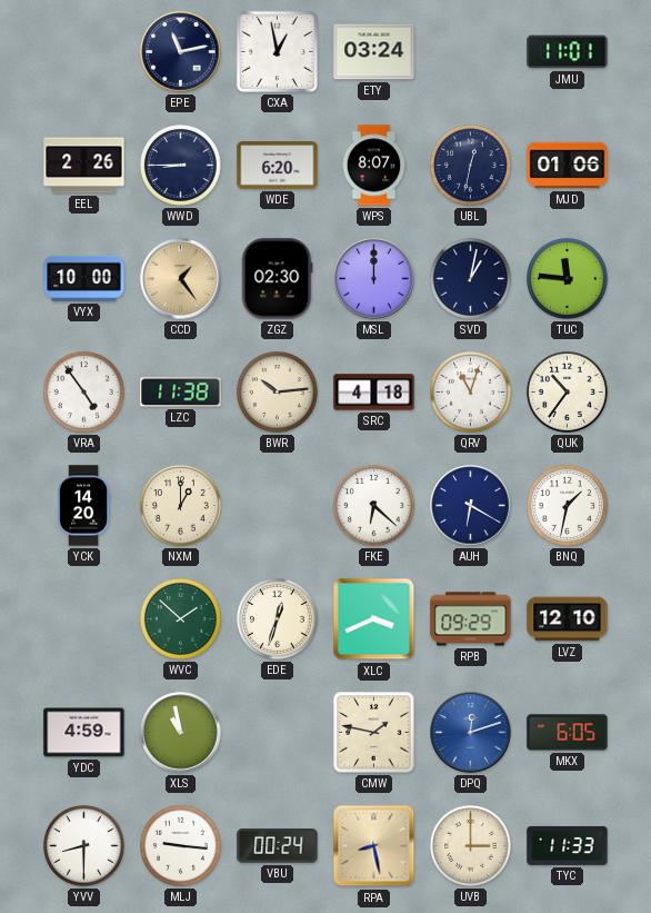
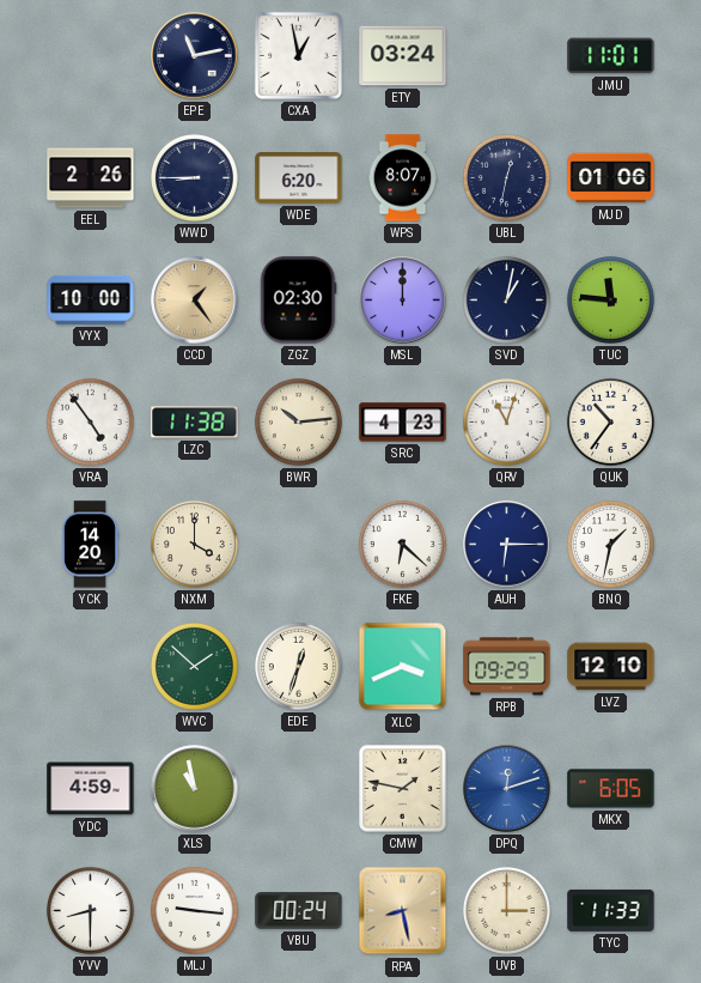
SRC: 4:18 -> 4:23 (403, 423)
NXM: 1:00 -> 4:00 (194, 544)
AUH: 6:20 -> 6:15 (507, 545)
